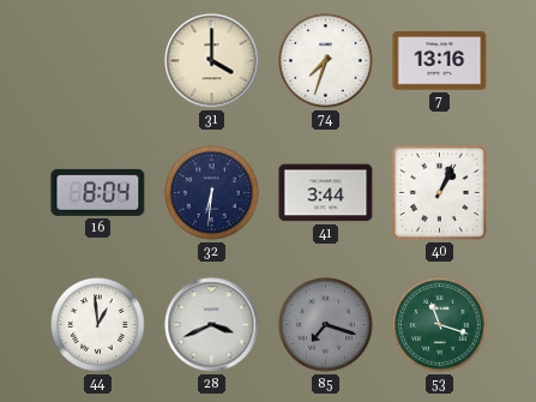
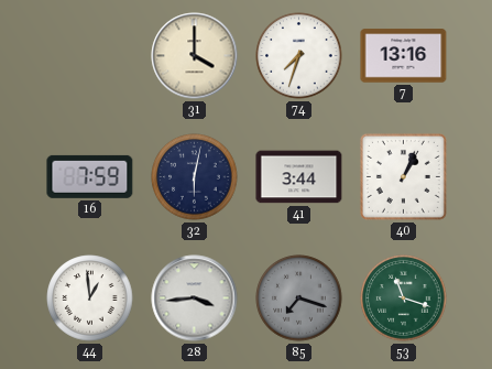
16: 8:04 -> 7:59 (90, 176)
32: 6:31 -> 6:02 (195, 177)
28: 3:41 -> 3:44 (195, 299)
